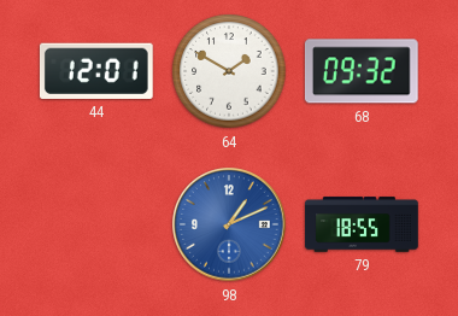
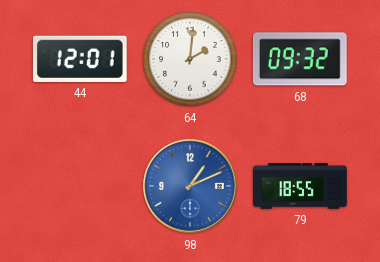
64: 1:50 -> 2:01 (190, 59)
